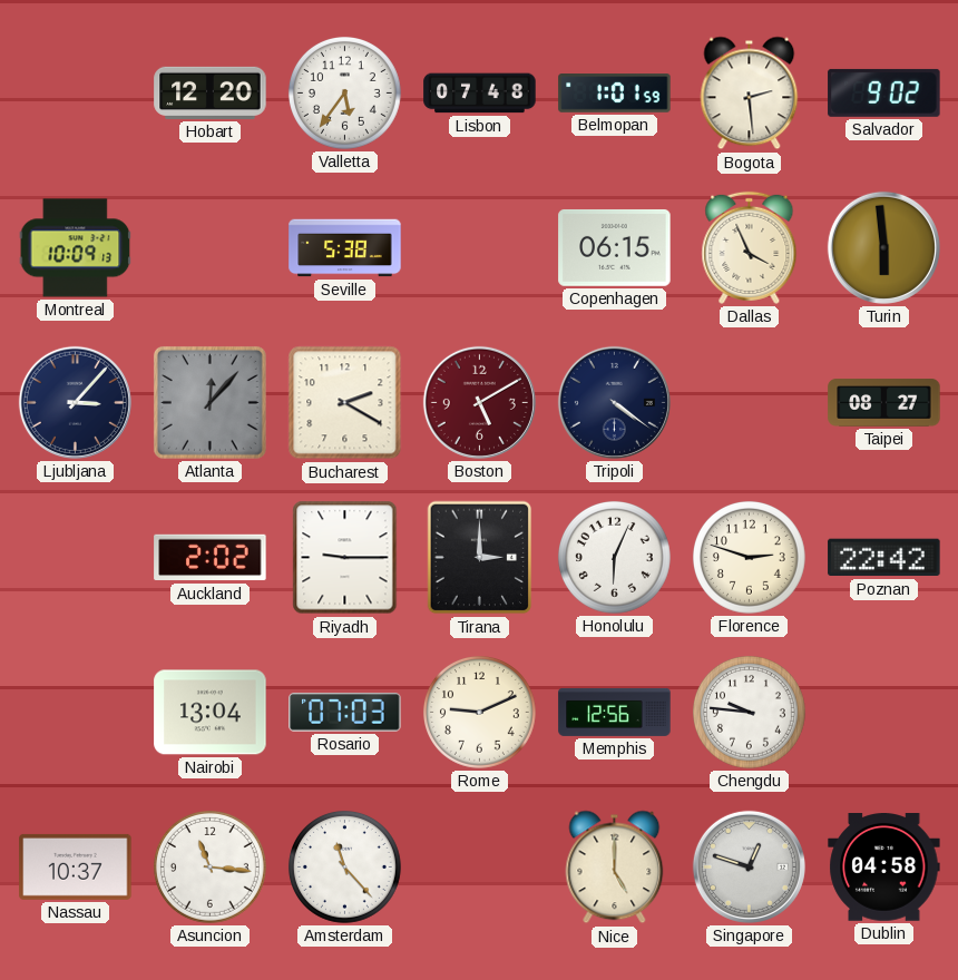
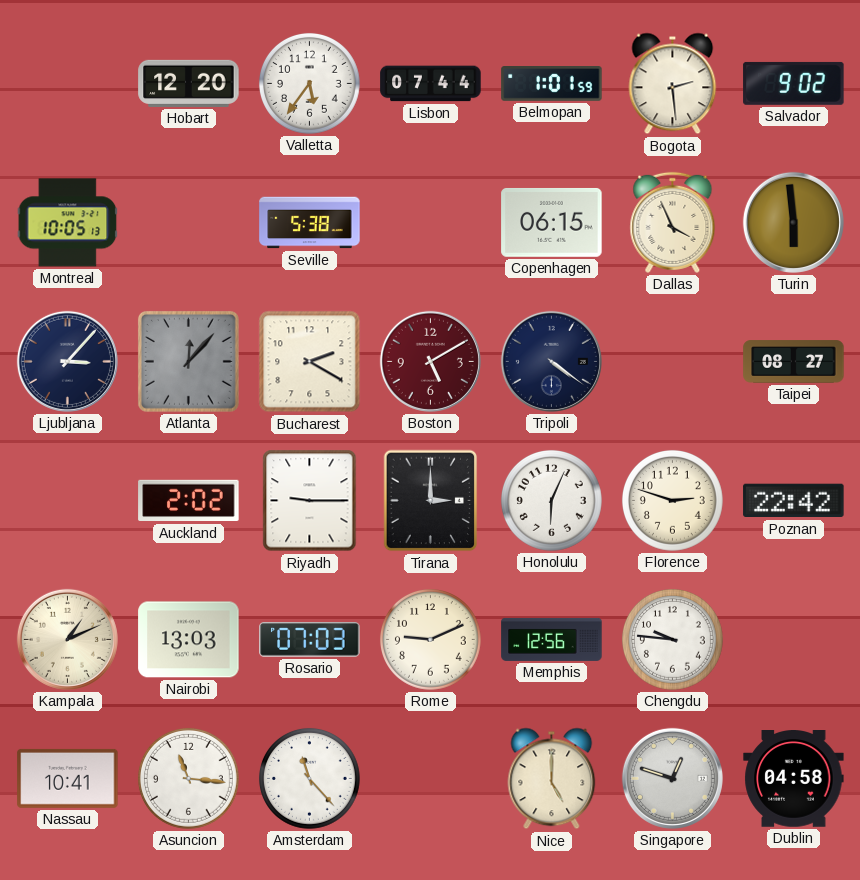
Lisbon: 07:48 -> 07:44 (431, 84)
Montreal: 10:09 -> 10:05 (68, 223)
Kampala: none -> 1:11 (67, 639)
Nairobi: 13:04 -> 13:03 (189, 640)
Nassau: 10:37 -> 10:41 (68, 778)
